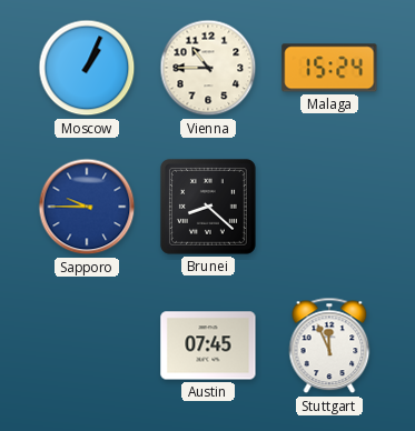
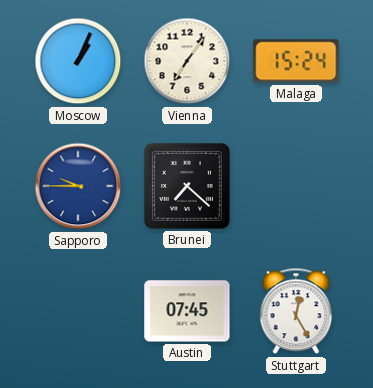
Vienna: 10:45 -> 7:06 (187, 61)
Brunei: 8:22 -> 7:22 (187, 186)
Stuttgart: 11:56 -> 12:25 (296, 311)
